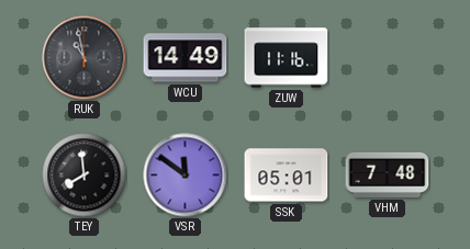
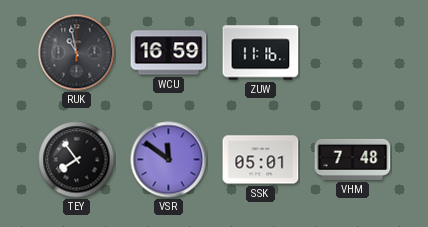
WCU: 14:49 -> 16:59 (169, 53)
TEY: 7:59 -> 7:54 (77, 160)
